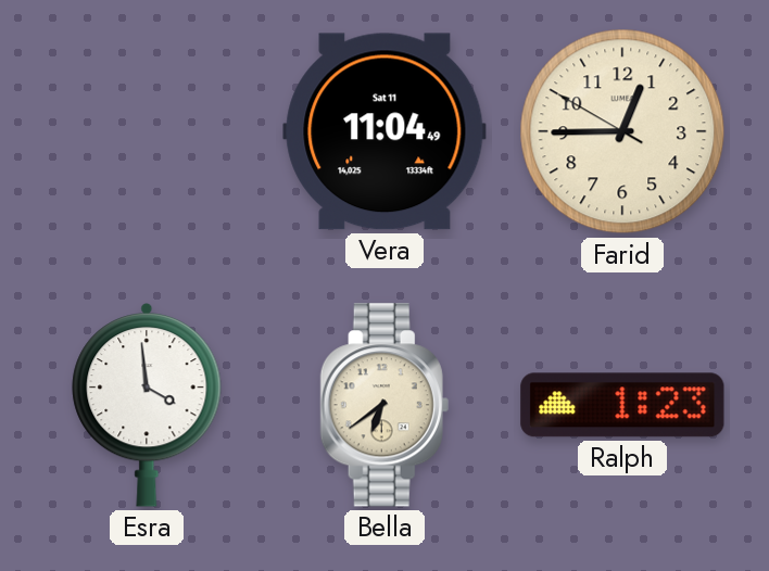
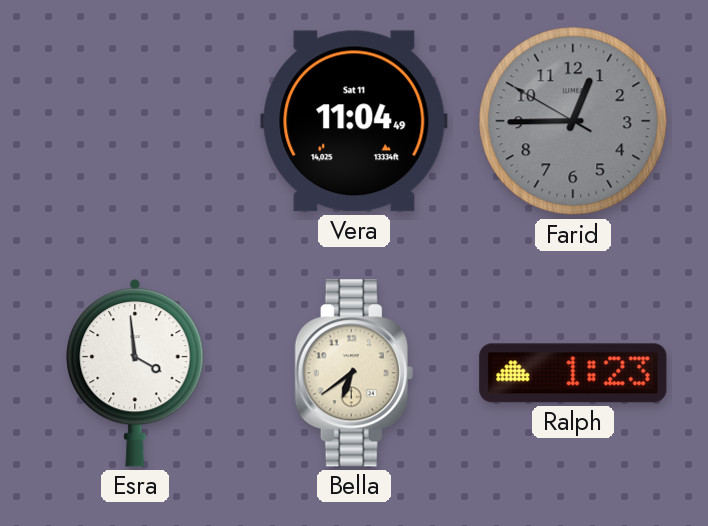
Farid dial: cream -> grey (573, 121)
